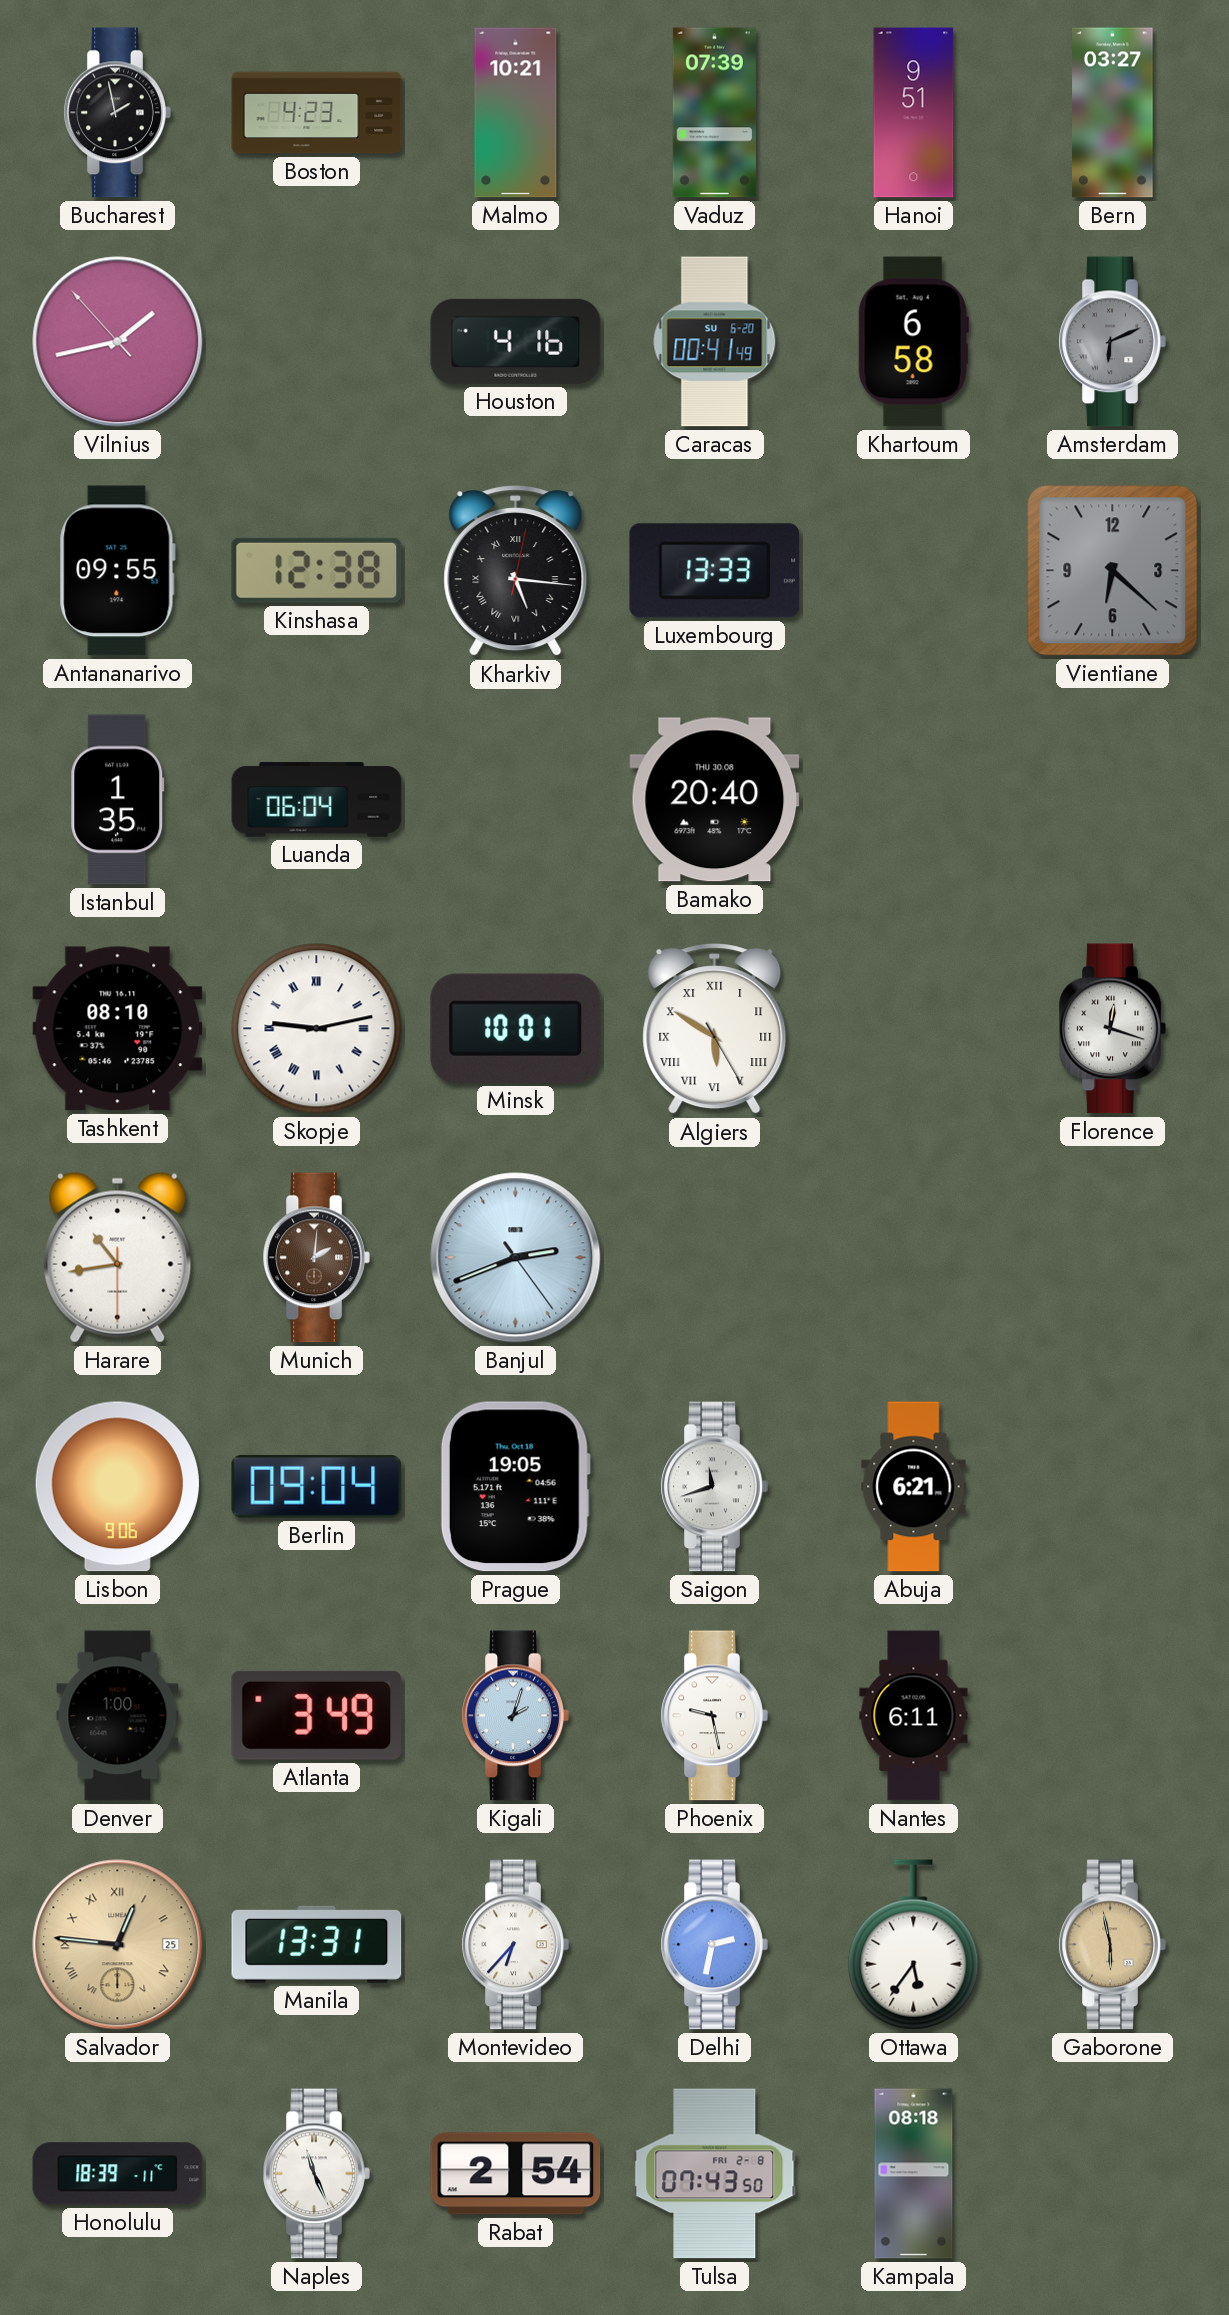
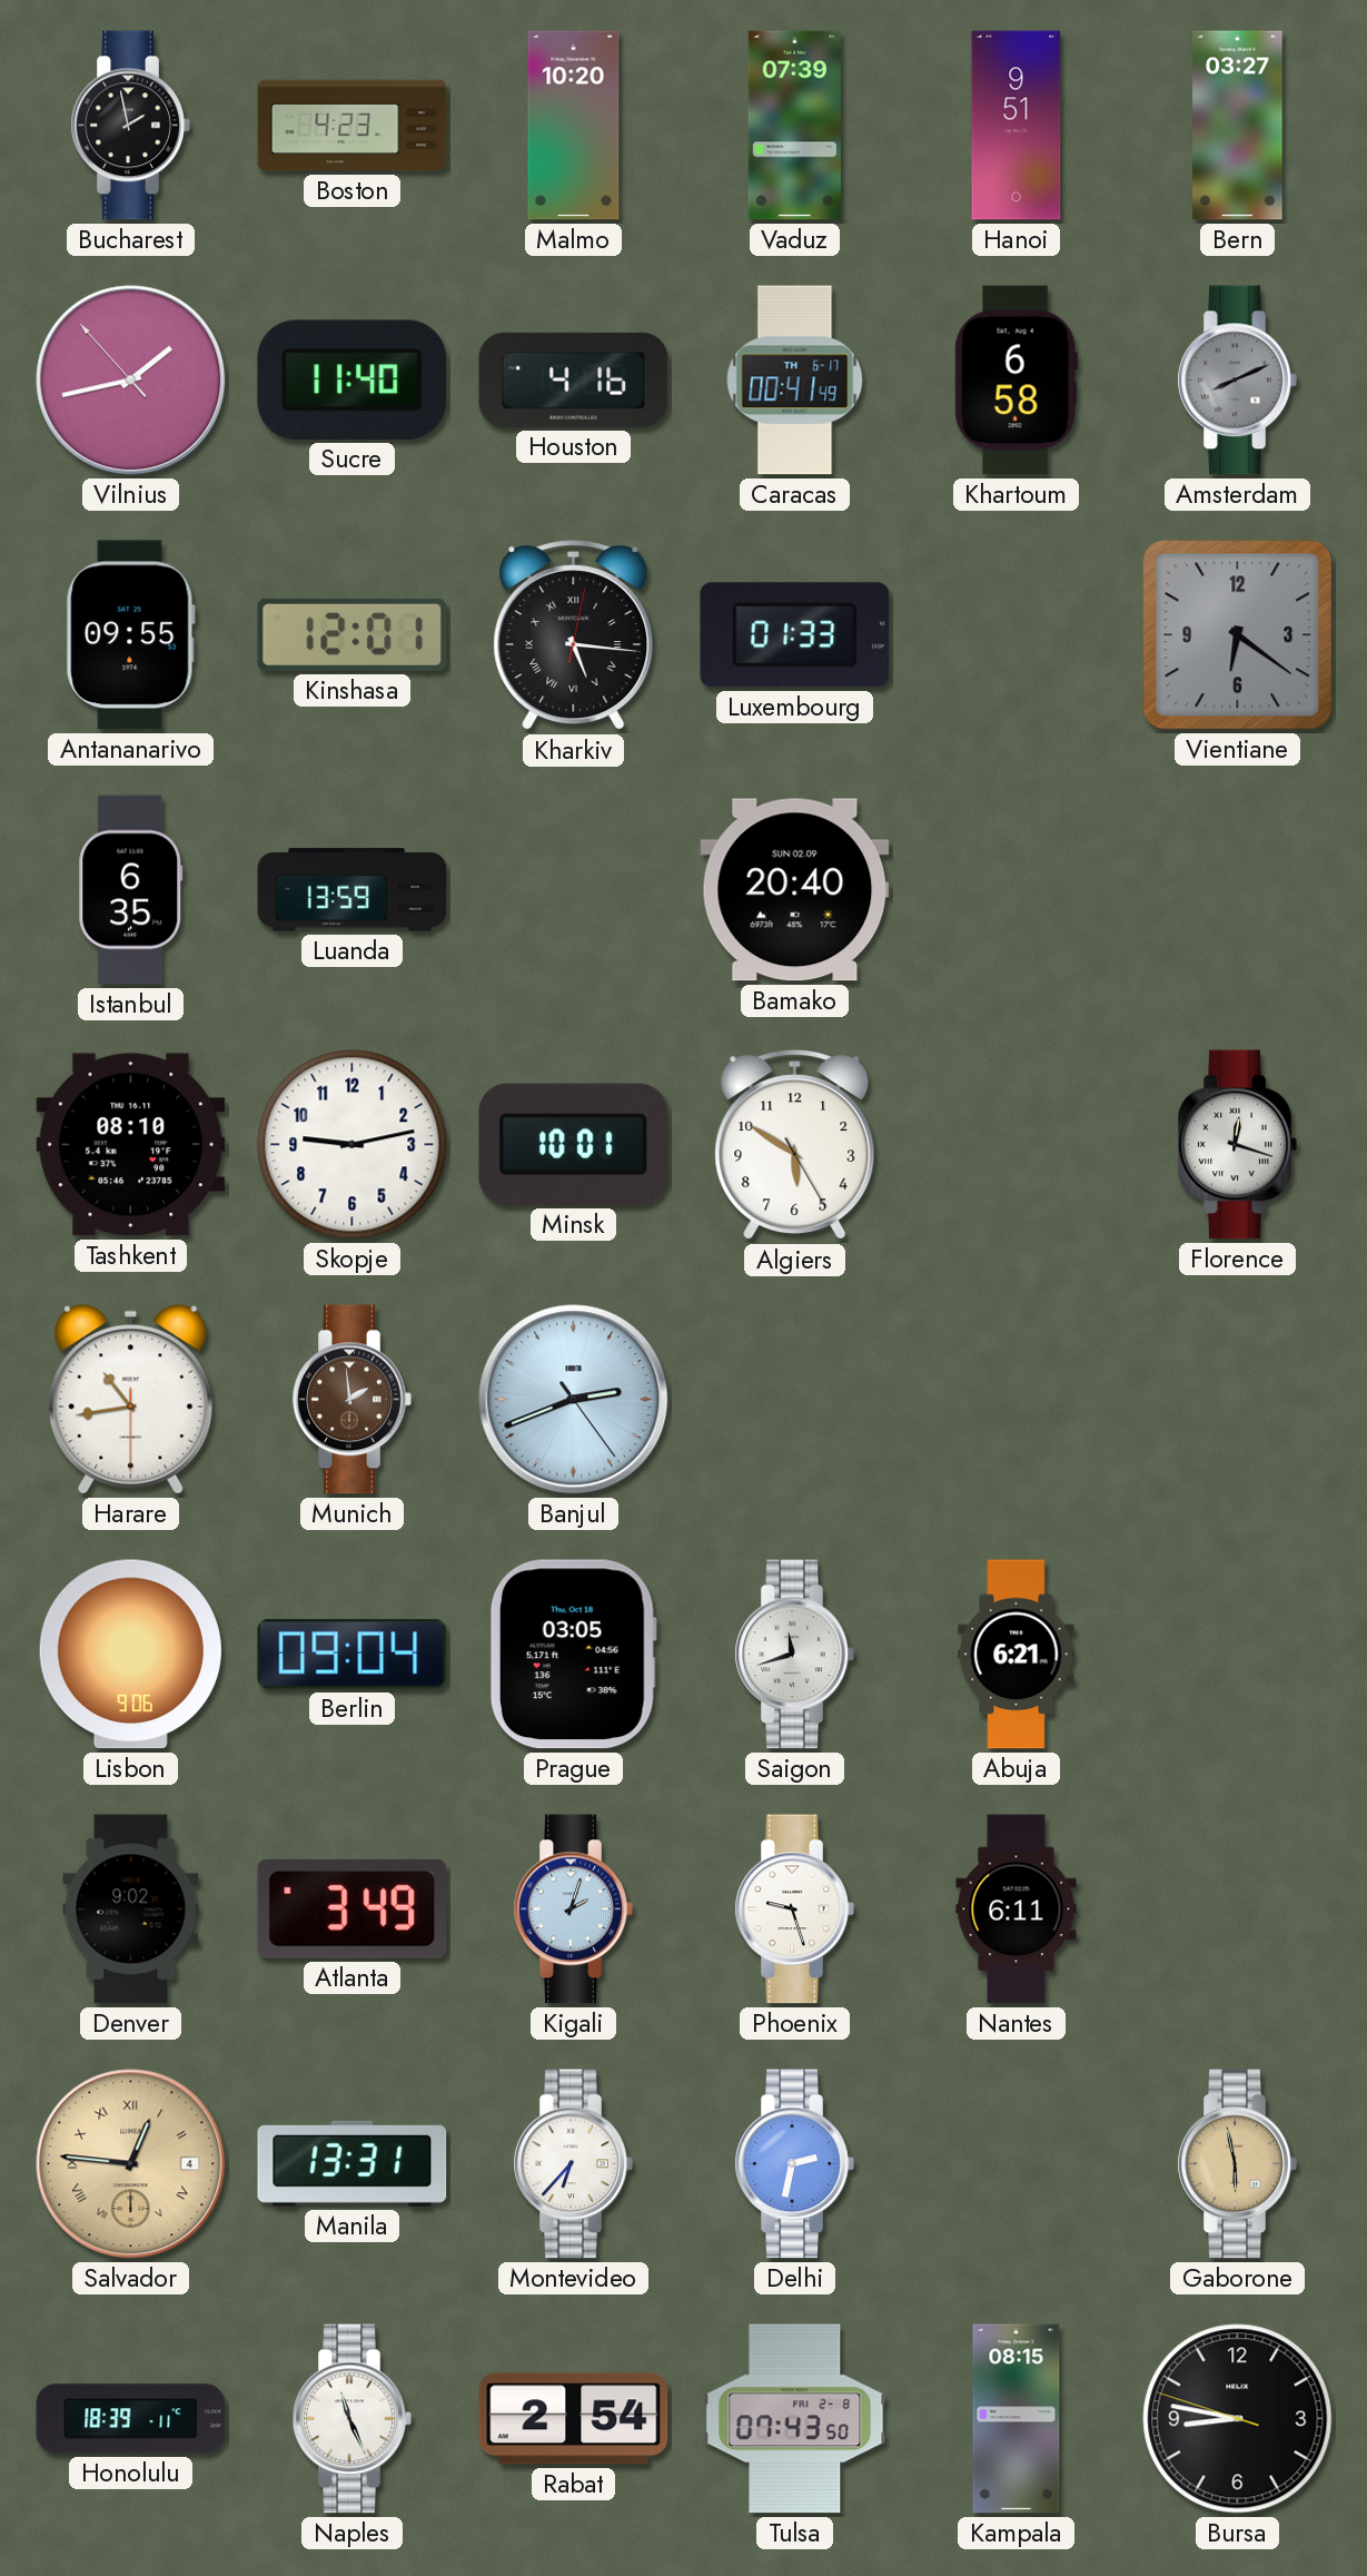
Malmo: 10:21 -> 10:20 (574, 126)
Sucre: none -> 11:40 (351, 379)
Caracas date: SU 6-20 -> TH 6-17 (795, 381)
Amsterdam: 6:11 -> 8:11 (1237, 381)
Kinshasa: 12:38 -> 12:01 (353, 634)
Luxembourg: 13:33 -> 01:33 (795, 635)
Vientiane: 6:22 -> 6:21 (1238, 635)
Istanbul: 1:35 -> 6:35 (131, 890)
Luanda: 06:04 -> 13:59 (353, 890)
Bamako date: THU 30.08 -> SUN 02.09 (795, 890)
Skopje numerals: Roman -> Arabic (353, 1145)
Algiers numerals: Roman -> Arabic (795, 1145)
Munich: 2:01 -> 1:59 (351, 1400)
Prague: 19:05 -> 03:05 (573, 1655)
Denver: 1:00 -> 9:02 (131, 1909)
Phoenix: 9:28 -> 9:27 (794, 1909)
Salvador date: 25 -> 4 (131, 2164)
Ottawa: 5:36 -> none (914, 1945)
Kampala: 08:18 -> 08:15 (1017, 2419)
Bursa: none -> 8:46 (1238, 2419)
